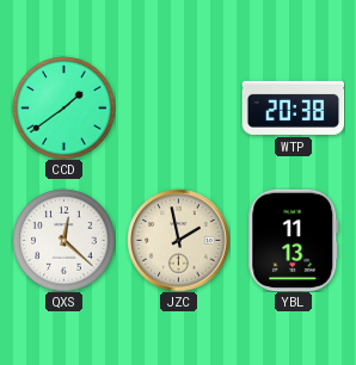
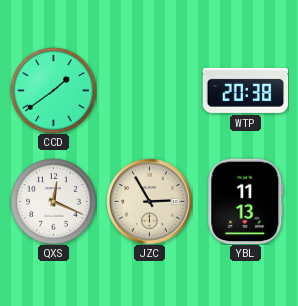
QXS: 12:22 -> 12:19 (53, 201)
JZC: 1:58 -> 2:55 (149, 201)
